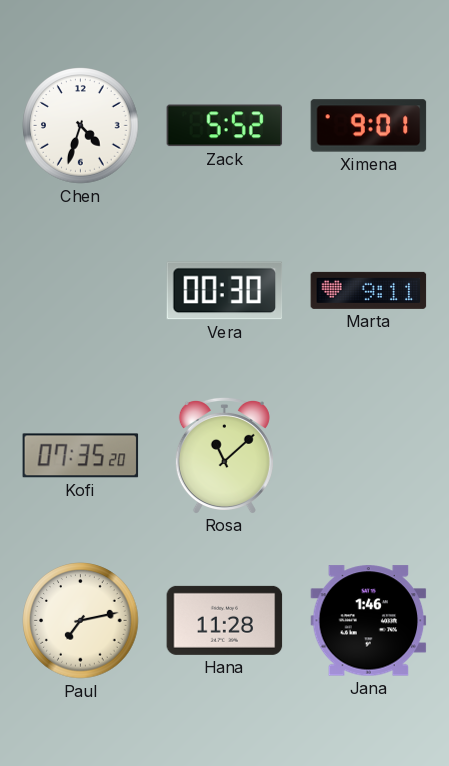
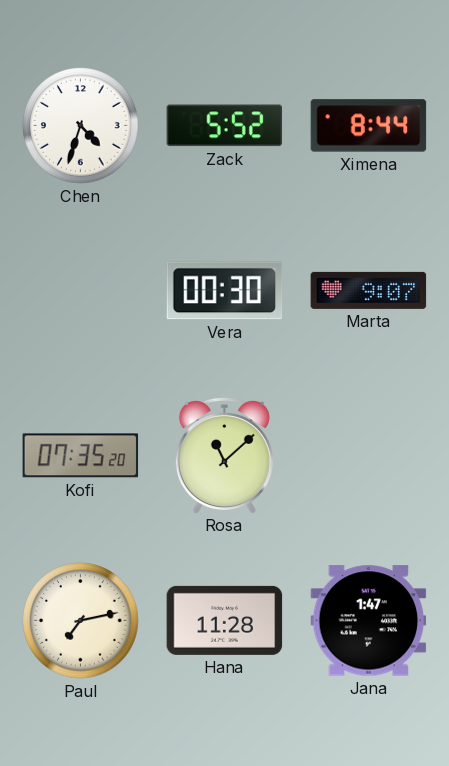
Ximena: 9:01 -> 8:44 (369, 126)
Marta: 9:11 -> 9:07 (369, 290)
Jana: 1:46 -> 1:47 (369, 621)
